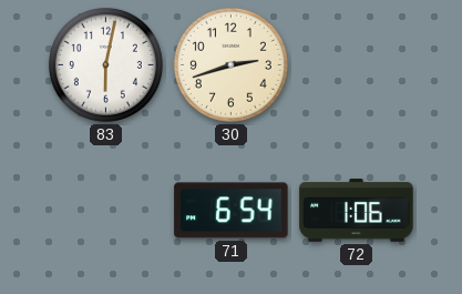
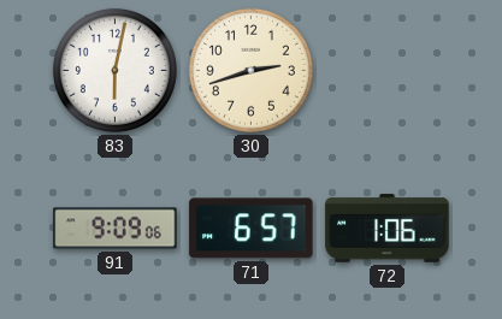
91: none -> 9:09 (116, 229)
71: 6:54 -> 6:57 (252, 229)
